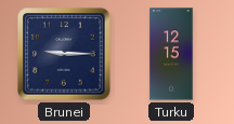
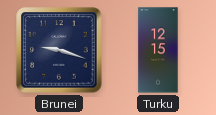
Brunei: 9:15 -> 9:18 (59, 50)
